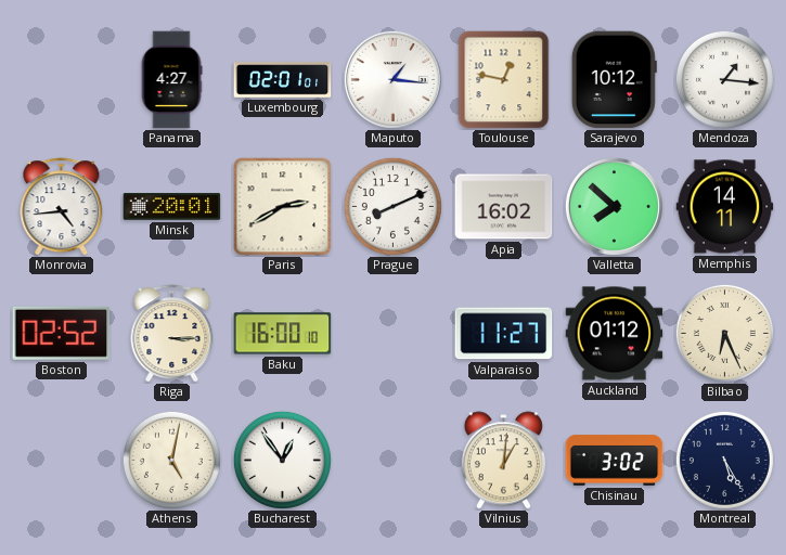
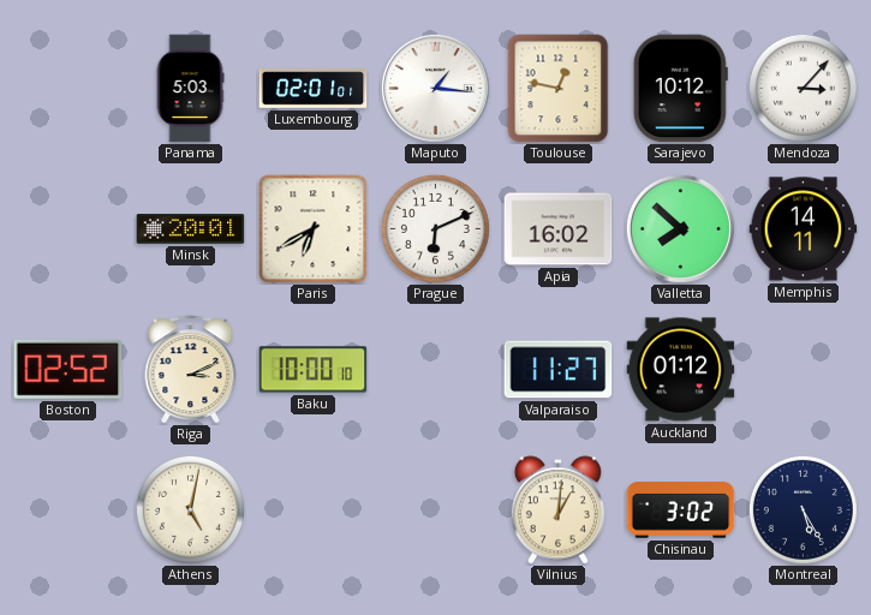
Panama: 4:27 -> 5:03 (190, 89)
Mendoza: 1:16 -> 3:07 (803, 88)
Monrovia: 4:44 -> none (62, 207)
Paris: 2:40 -> 6:40 (314, 229)
Prague: 8:11 -> 6:11 (435, 228)
Riga: 3:15 -> 3:11 (191, 370)
Baku: 16:00 -> 10:00 (314, 370)
Bilbao: 6:26 -> none (724, 333)
Bucharest: 12:54 -> none (282, 460)
